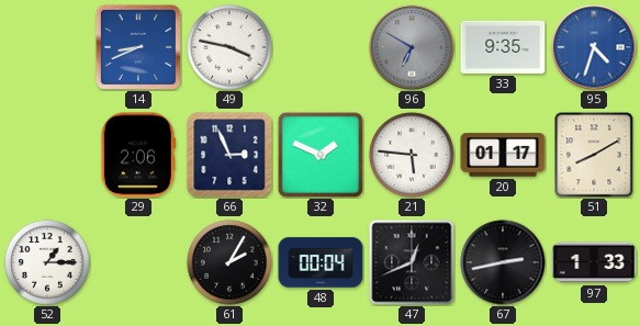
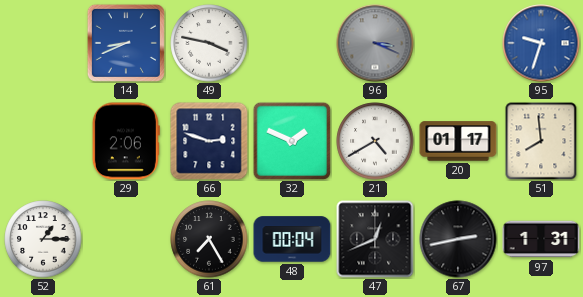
96: 6:50 -> 3:19 (375, 43)
33: 9:35 -> none (503, 47)
95: 4:33 -> 9:33 (541, 43)
66: 2:56 -> 2:48 (209, 141)
21: 5:46 -> 4:40 (375, 141)
51: 8:10 -> 7:59 (541, 141)
61: 2:05 -> 7:25 (209, 239)
97: 1:33 -> 1:31 (541, 239)
